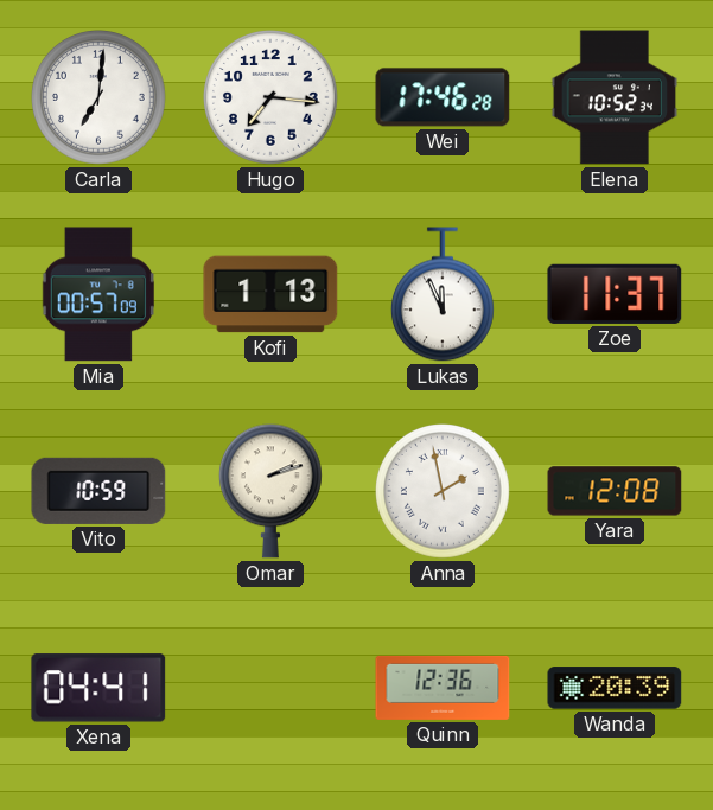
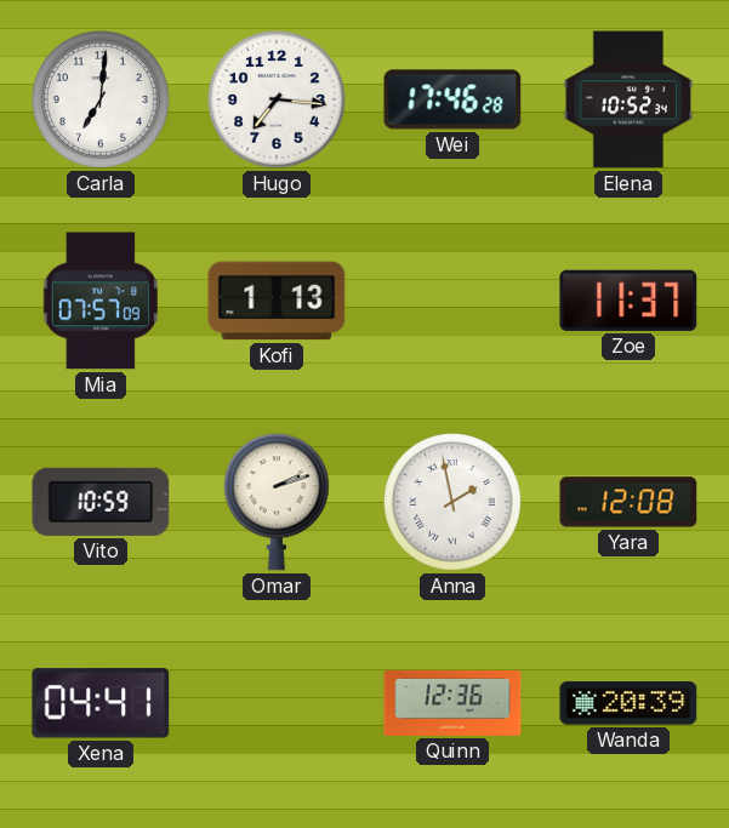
Mia: 00:57 -> 07:57 (101, 301)
Lukas: 11:56 -> none (443, 294)
